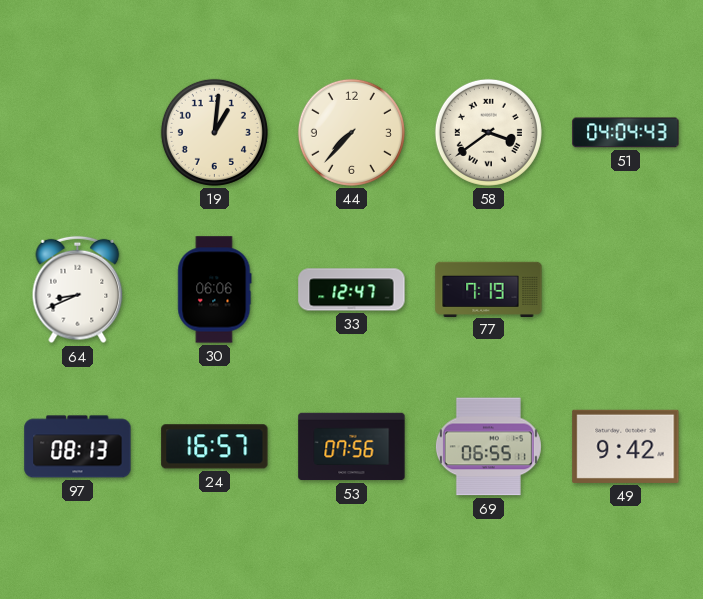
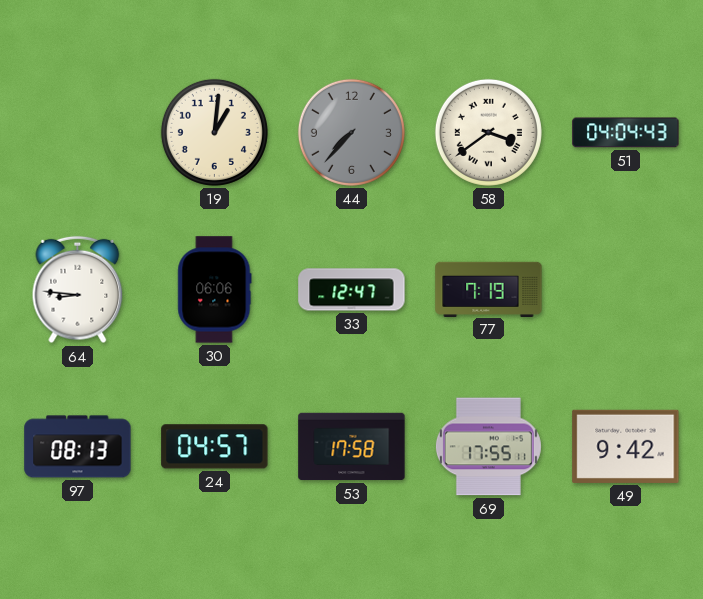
44 dial: cream -> grey (351, 132)
64: 8:41 -> 8:46 (78, 290)
24: 16:57 -> 04:57 (215, 447)
53: 07:56 -> 17:58 (352, 447)
69: 06:55 -> 17:55 (488, 447)
